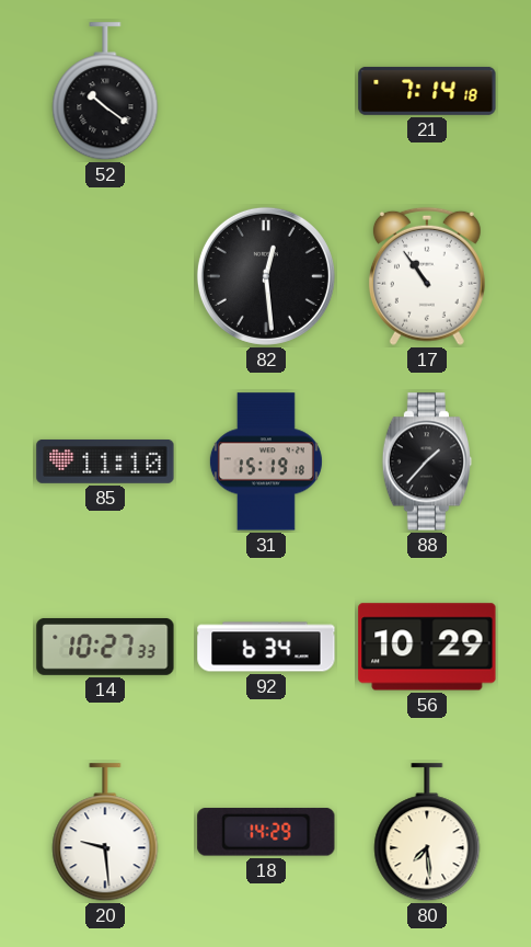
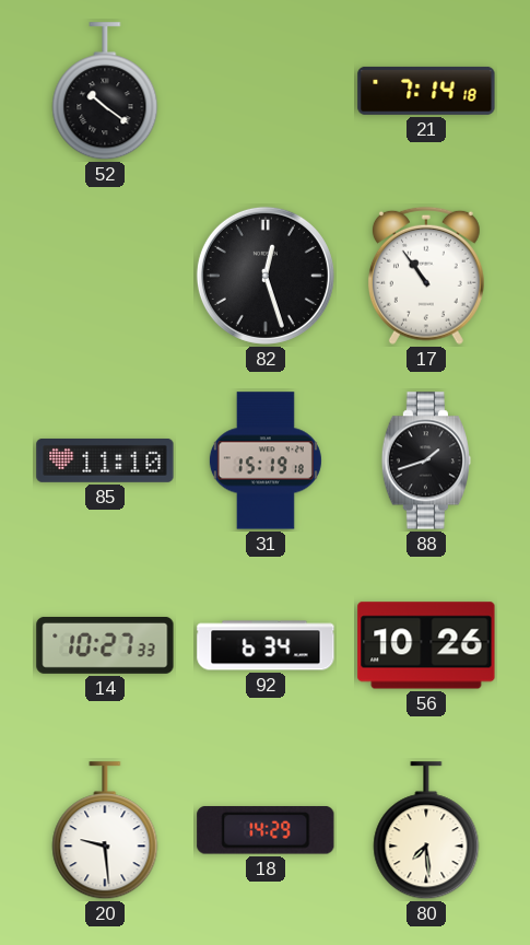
82: 12:29 -> 12:27 (266, 276)
88: 1:37 -> 1:42 (425, 460)
56: 10:29 -> 10:26 (426, 645)
